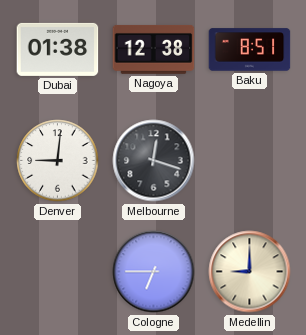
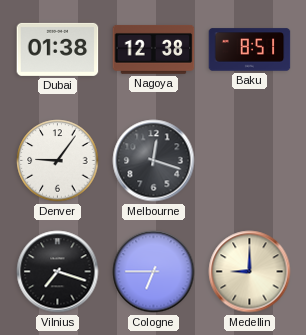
Denver: 9:01 -> 9:06 (58, 161)
Vilnius: none -> 7:18 (58, 272)
